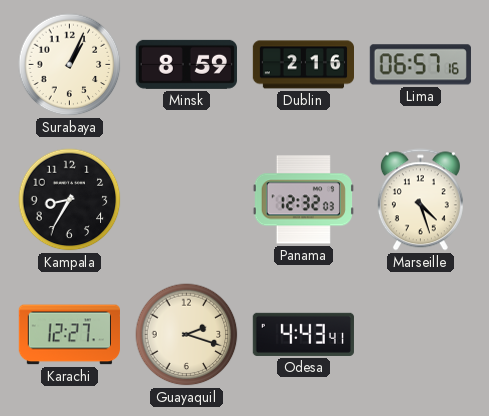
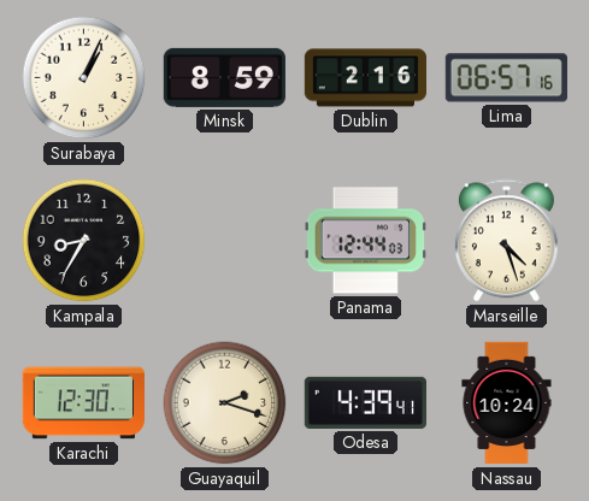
Panama: 12:32 -> 12:44 (365, 241)
Karachi: 12:27 -> 12:30 (83, 403)
Odesa: 4:43 -> 4:39 (365, 402)
Nassau: none -> 10:24 (507, 403)
